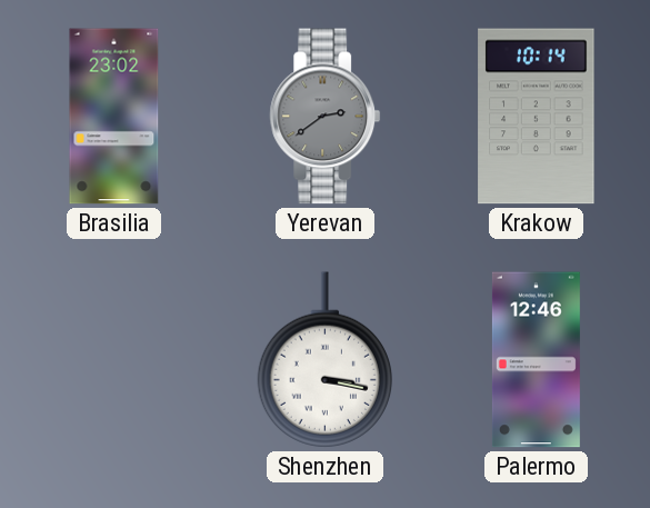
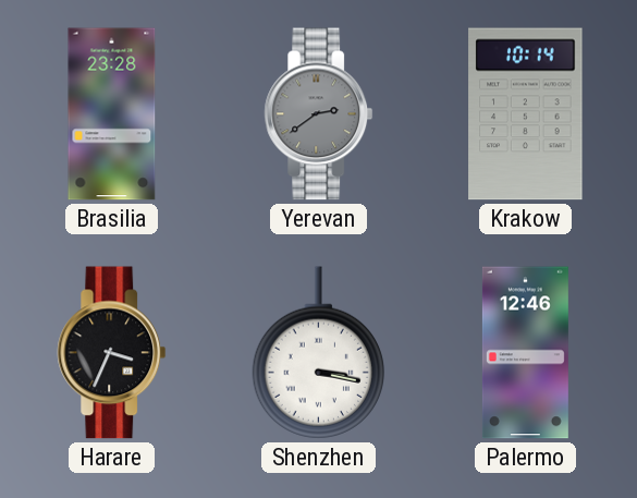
Brasilia: 23:02 -> 23:28 (112, 114)
Harare: none -> 3:34 (112, 353)
